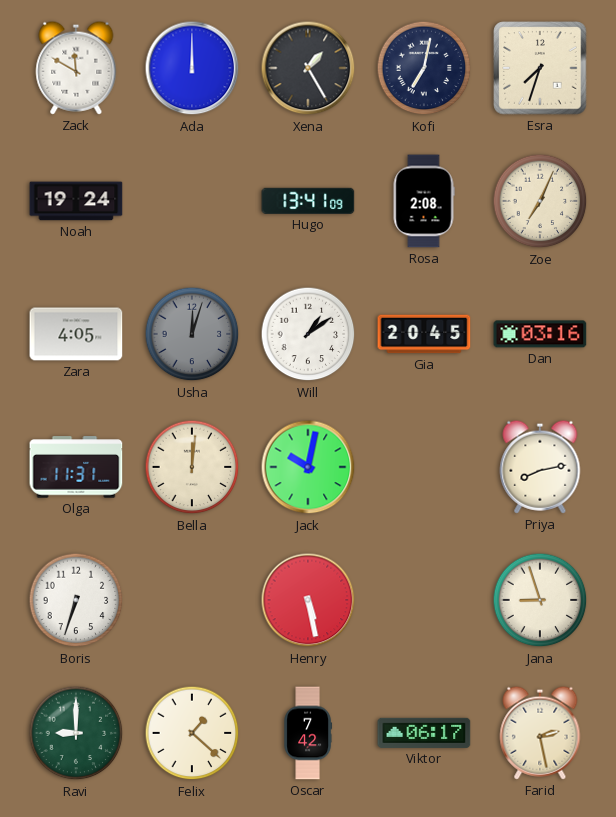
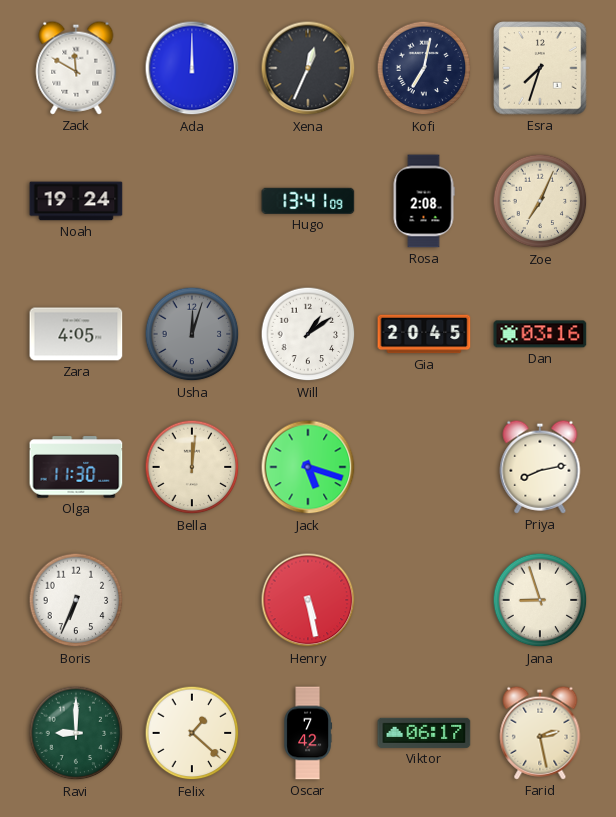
Xena: 1:25 -> 12:34 (308, 68)
Olga: 11:31 -> 11:30 (76, 467)
Jack: 10:02 -> 5:18 (308, 467)
Boris: 6:33 -> 6:34 (76, 600)
